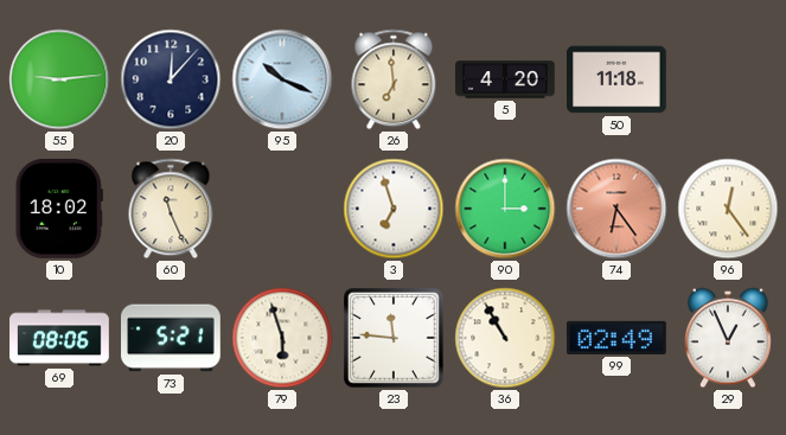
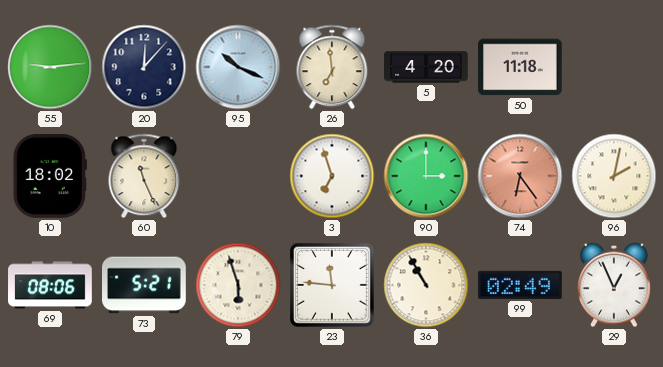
96: 12:24 -> 2:02 (614, 176)
